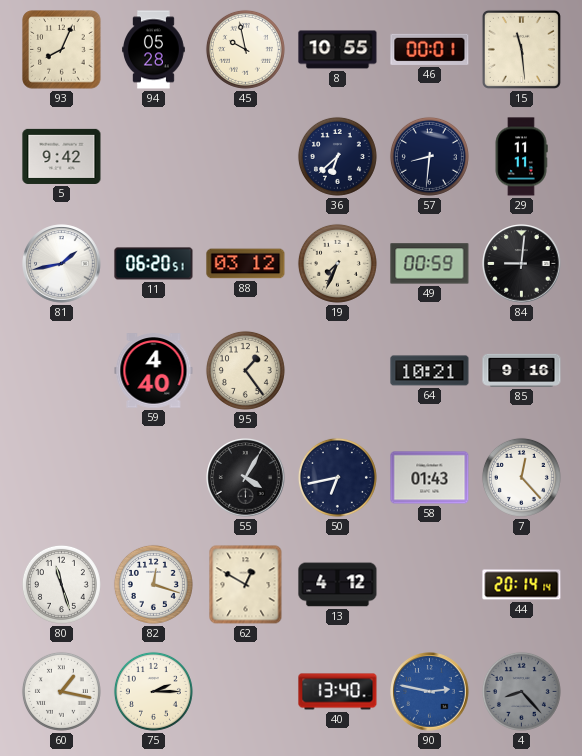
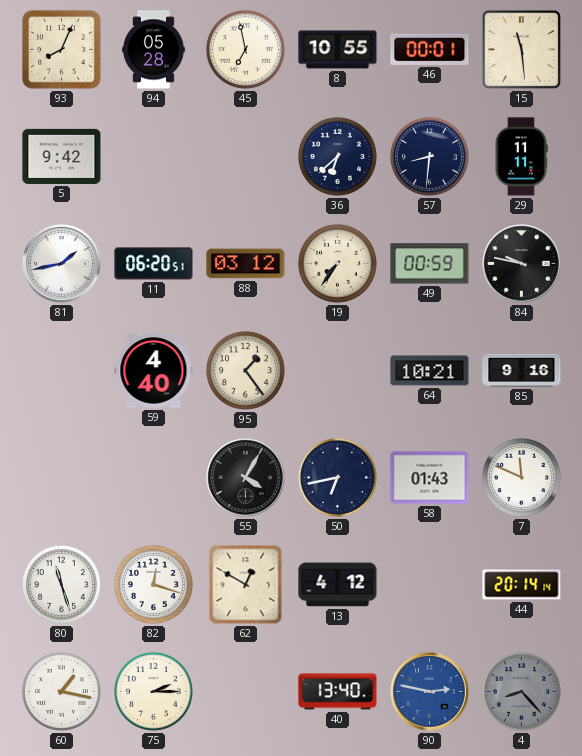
45: 9:58 -> 6:58 (245, 49)
19: 7:34 -> 7:36 (337, 263)
84: 9:01 -> 9:47 (522, 264)
7: 12:23 -> 11:49 (521, 477)
